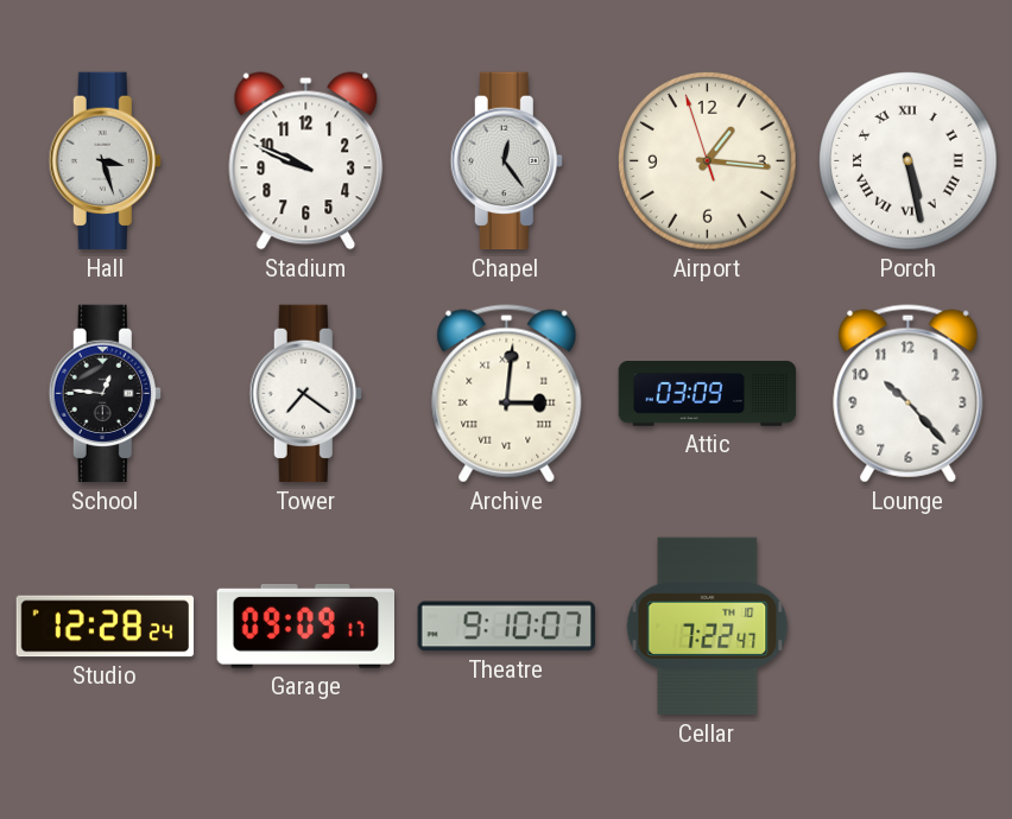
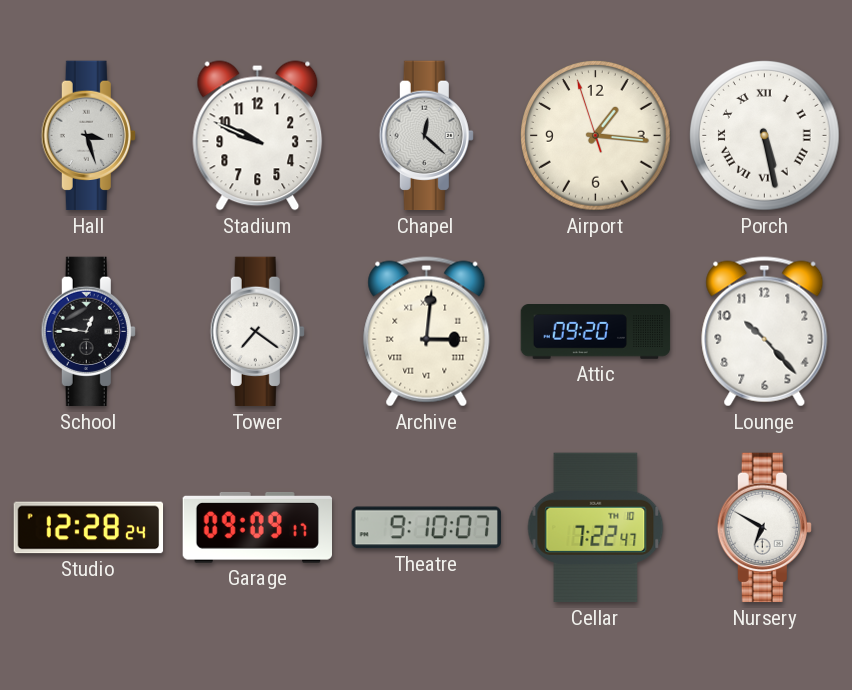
Chapel: 12:24 -> 12:22 (426, 136)
Attic: 03:09 -> 09:20 (596, 332)
Nursery: none -> 6:50 (764, 528)
